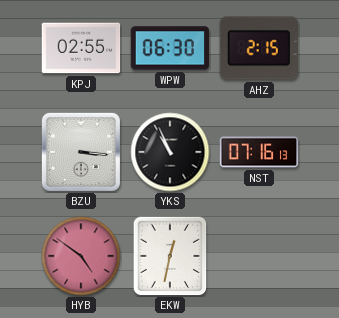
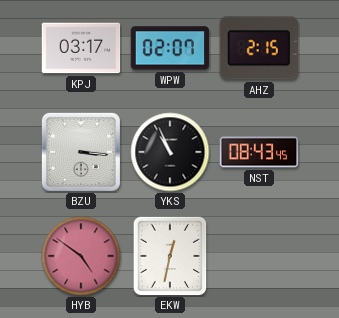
KPJ: 02:55 -> 03:17 (81, 48)
WPW: 06:30 -> 02:07 (170, 48)
NST: 07:16 -> 08:43 (259, 152)
